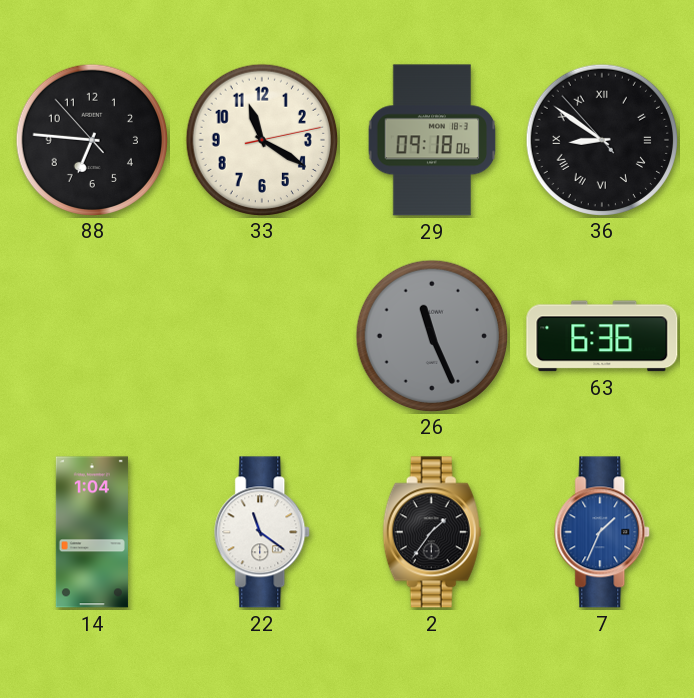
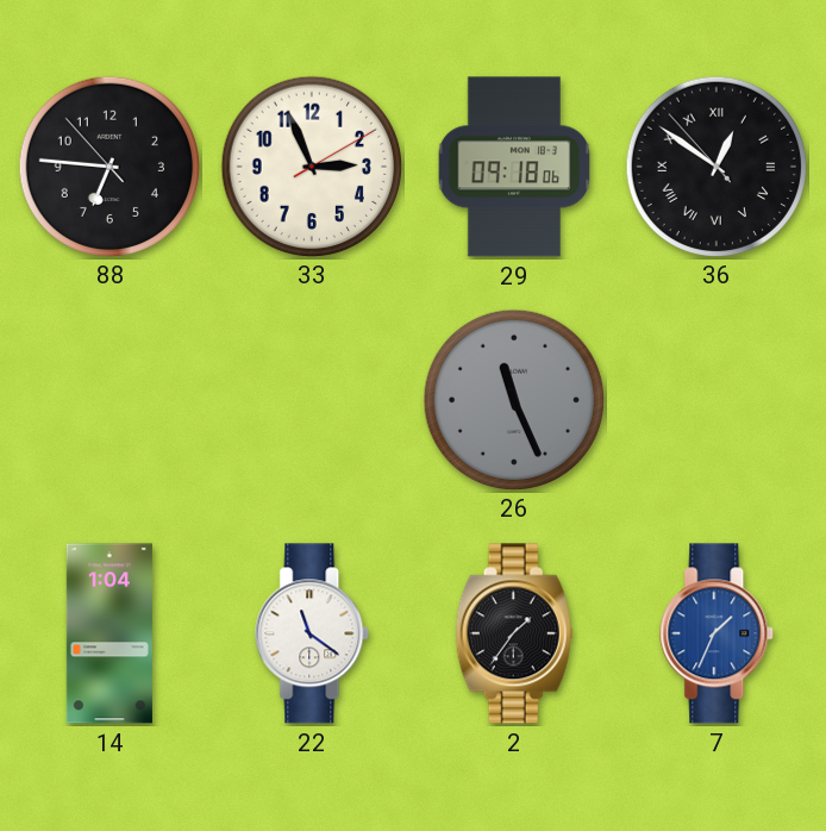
33: 11:20 -> 2:56 (311, 165)
36: 8:50 -> 12:50 (715, 165)
63: 6:36 -> none (602, 336)
